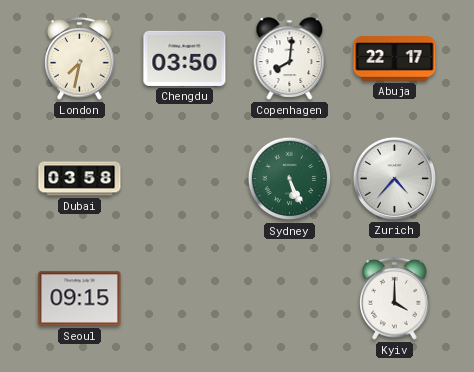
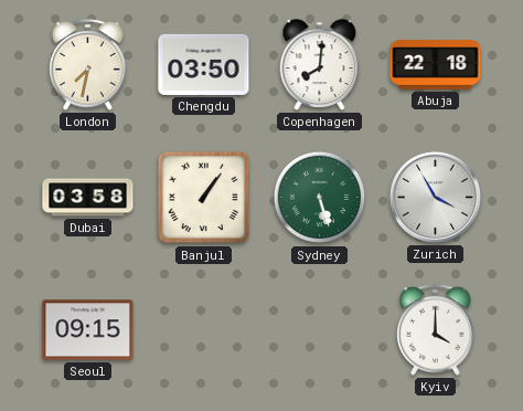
Abuja: 22:17 -> 22:18 (436, 65)
Banjul: none -> 1:06 (204, 198)
Sydney: 5:26 -> 5:27 (320, 198)
Zurich: 4:37 -> 3:55 (435, 197)
